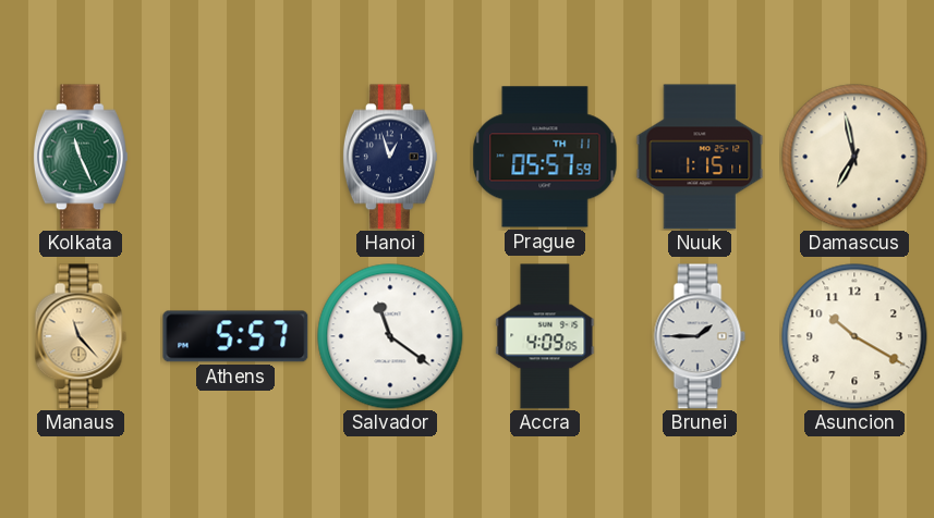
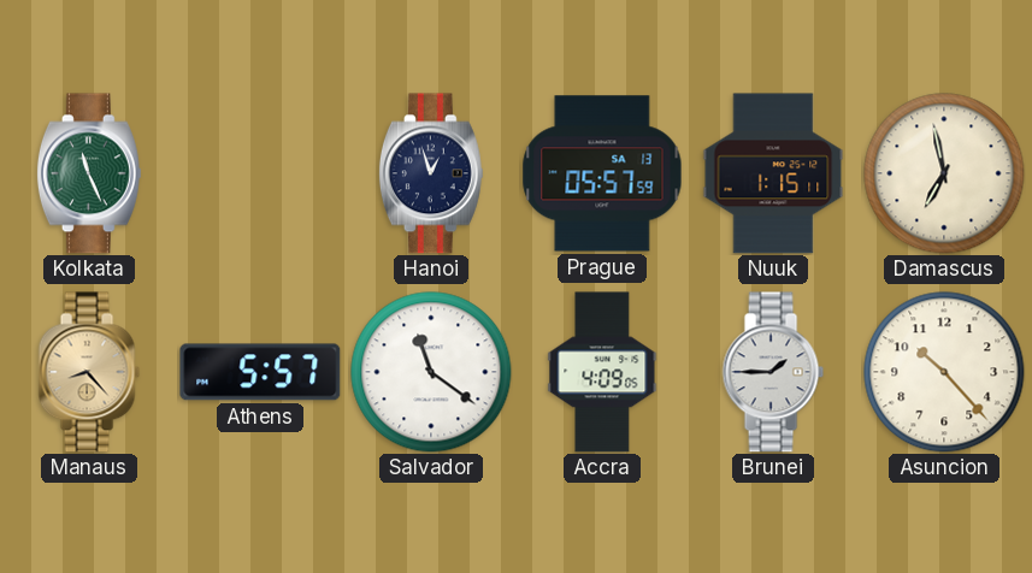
Prague date: TH 11 -> SA 13 (602, 173)
Manaus: 11:23 -> 8:23 (89, 372)
Asuncion: 10:20 -> 10:23 (944, 372)
